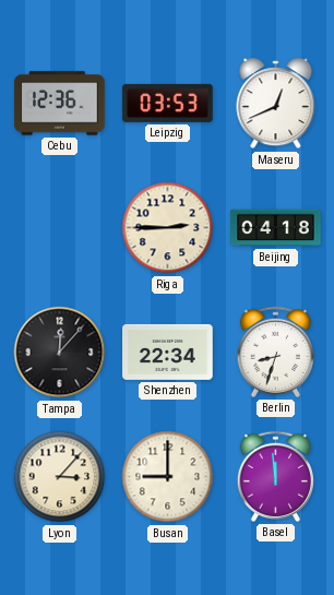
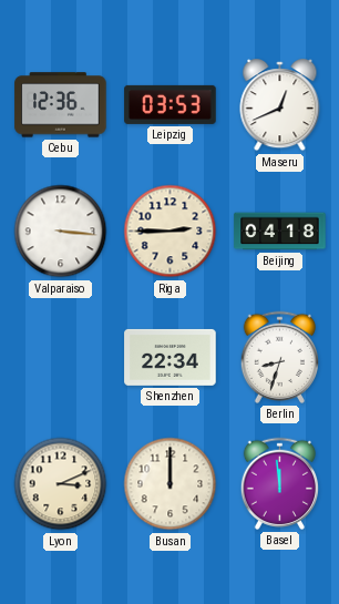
Valparaiso: none -> 3:16 (61, 232)
Tampa: 12:07 -> none (60, 353)
Lyon: 3:07 -> 3:11 (61, 484)
Busan: 9:00 -> 12:00 (171, 484)
